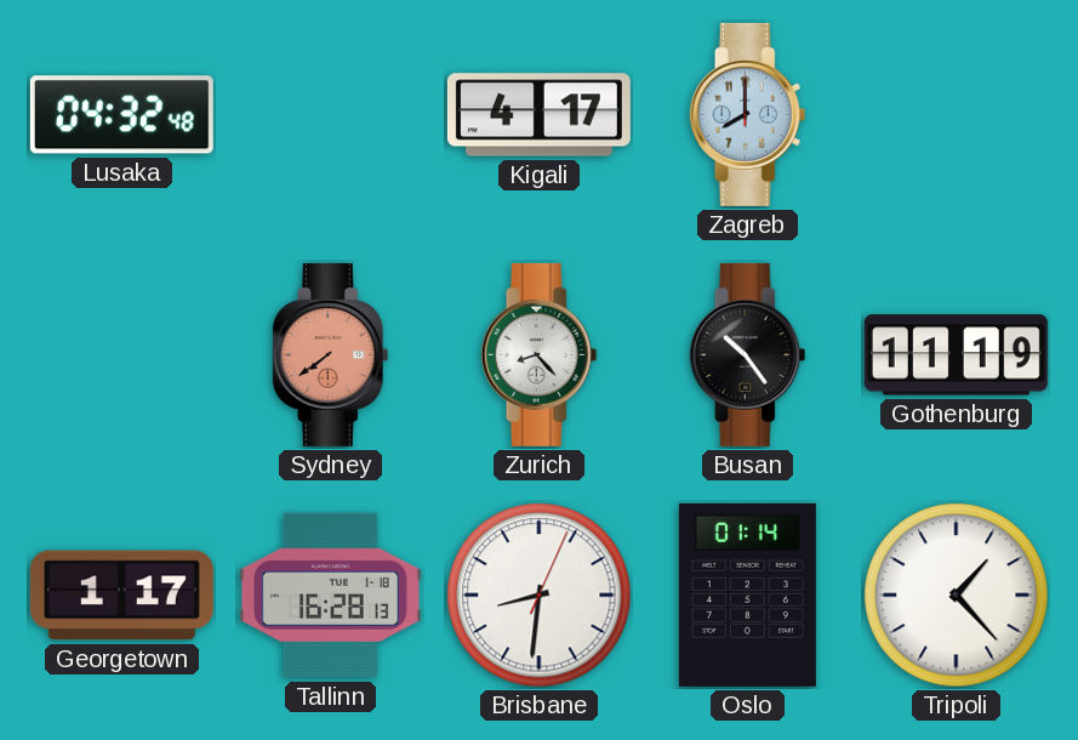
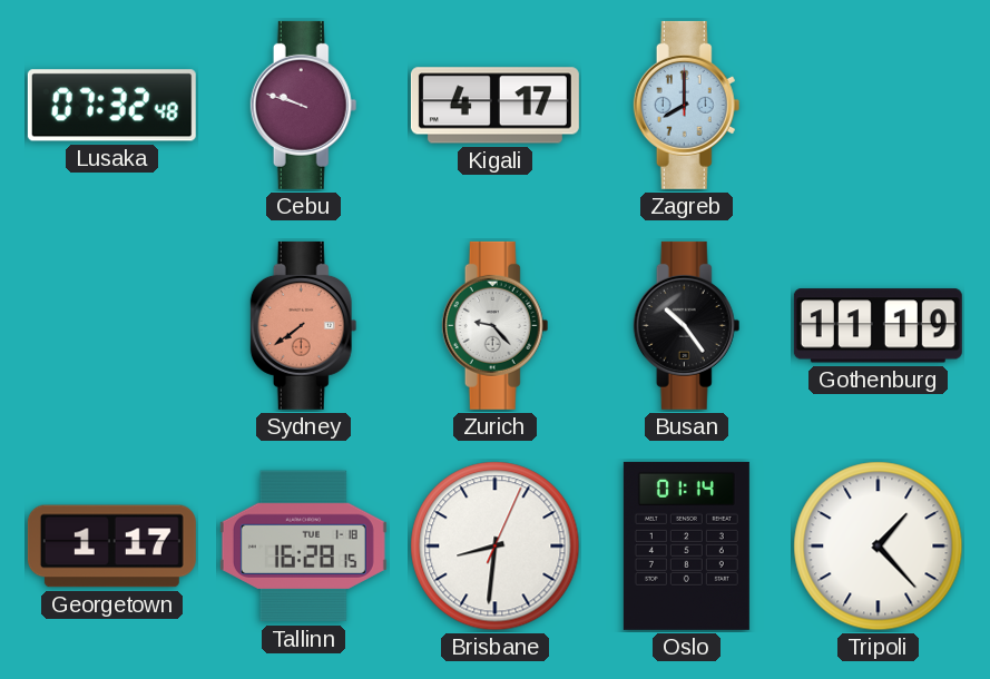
Lusaka: 04:32 -> 07:32 (111, 106)
Cebu: none -> 9:48 (304, 105)
Zurich: 8:23 -> 9:23 (496, 325)
Tallinn: 16:28:13 -> 16:28:15 (303, 547)
